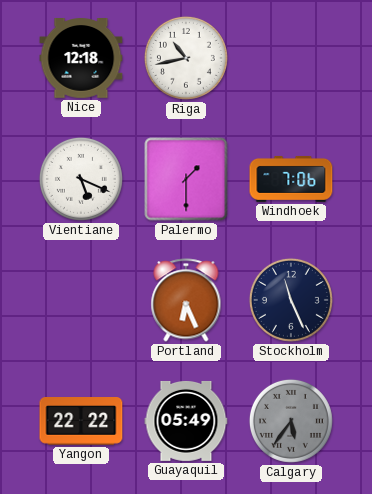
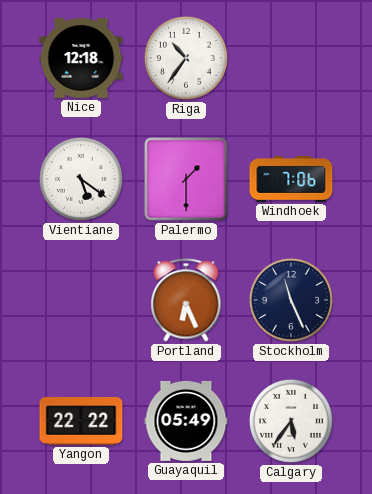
Riga: 10:43 -> 10:36 (186, 58)
Vientiane: 5:19 -> 5:21 (81, 179)
Calgary dial: grey -> white (291, 421)
